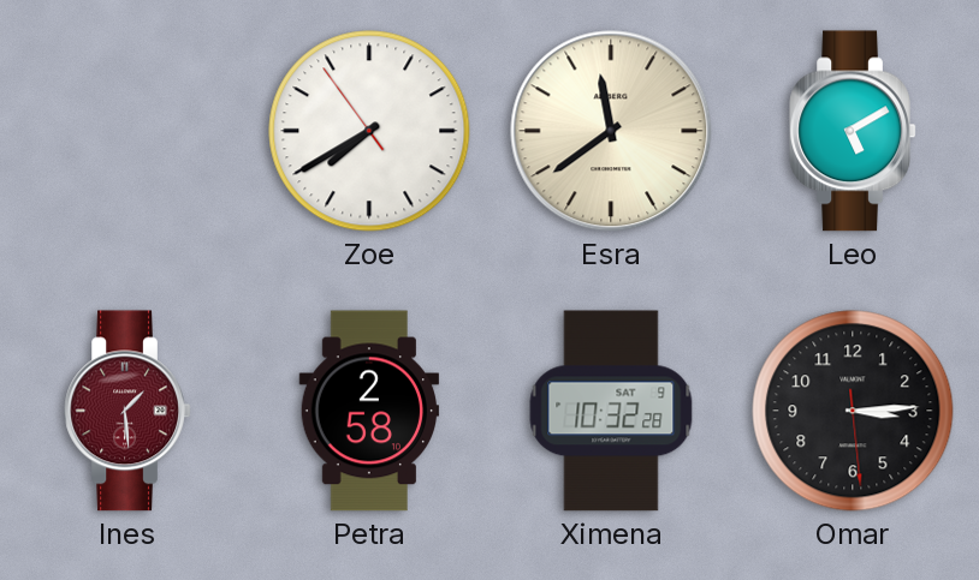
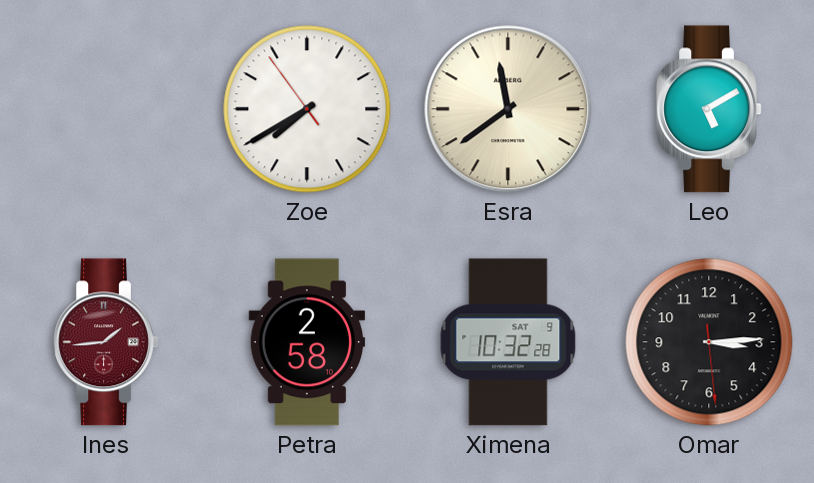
Ines: 1:29 -> 1:44 (106, 342)
